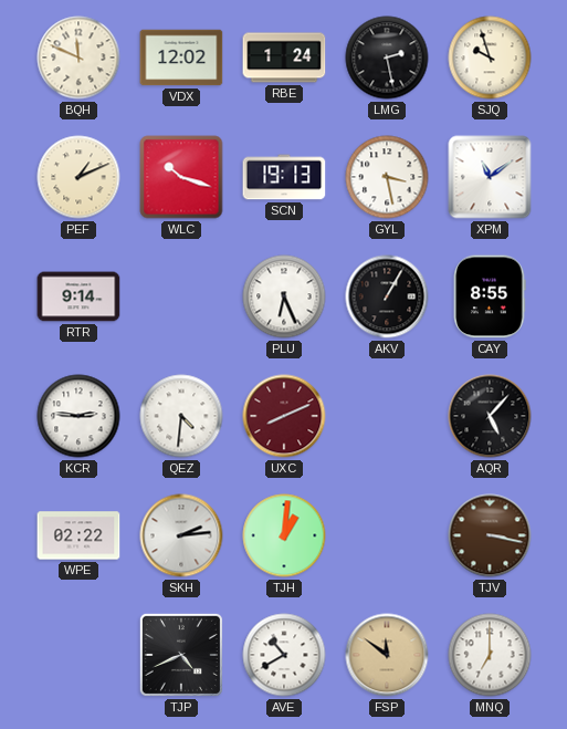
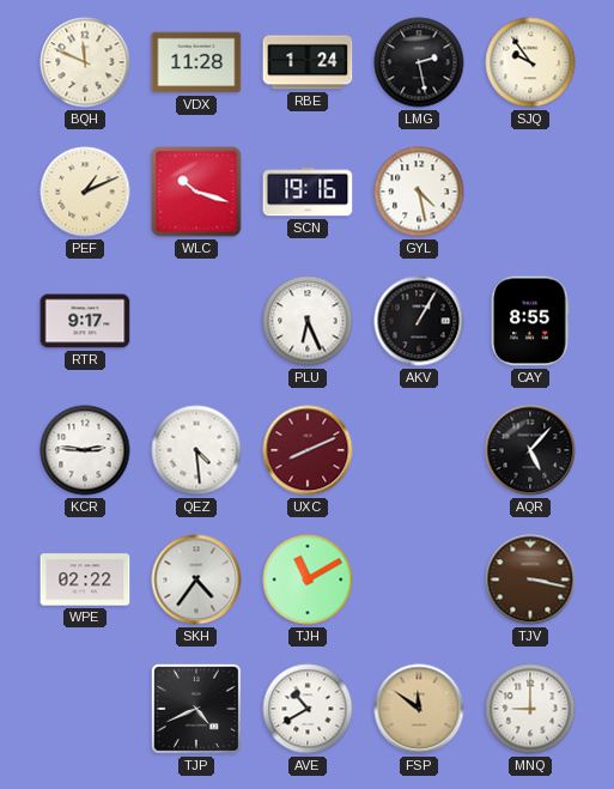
VDX: 12:02 -> 11:28 (196, 62)
SJQ: 9:57 -> 9:54 (530, 62)
SCN: 19:13 -> 19:16 (308, 192)
GYL: 3:28 -> 4:28 (419, 192)
XPM: 11:09 -> none (490, 177)
RTR: 9:14 -> 9:17 (85, 321)
QEZ: 4:31 -> 4:29 (196, 450)
SKH: 2:14 -> 4:36 (196, 579)
TJH: 1:01 -> 11:10 (308, 579)
MNQ: 7:00 -> 9:00 (530, 709)
